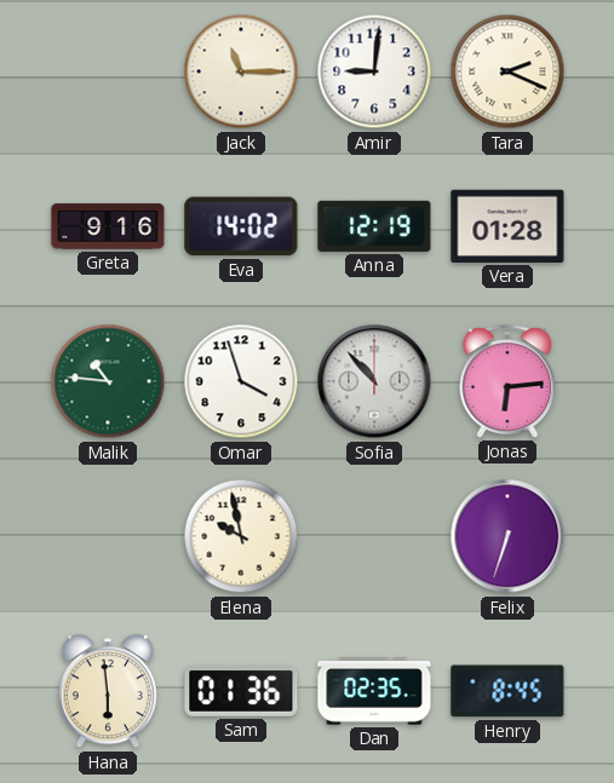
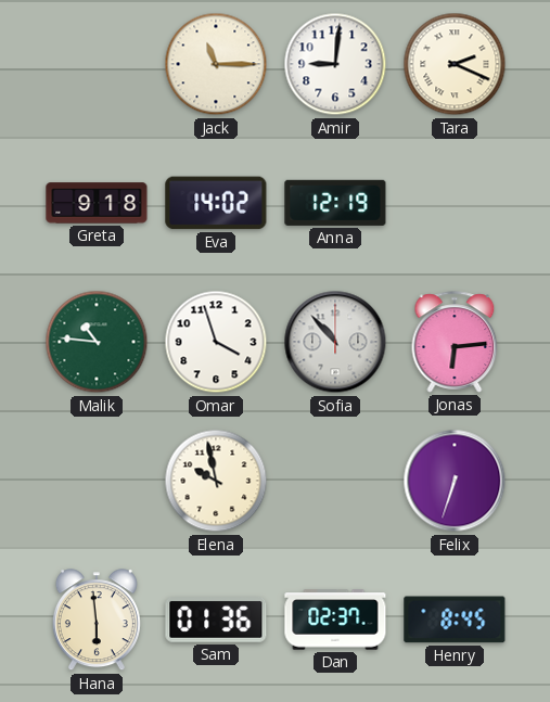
Greta: 9:16 -> 9:18 (97, 203)
Vera: 01:28 -> none (507, 226)
Dan: 02:35 -> 02:37 (335, 620)
